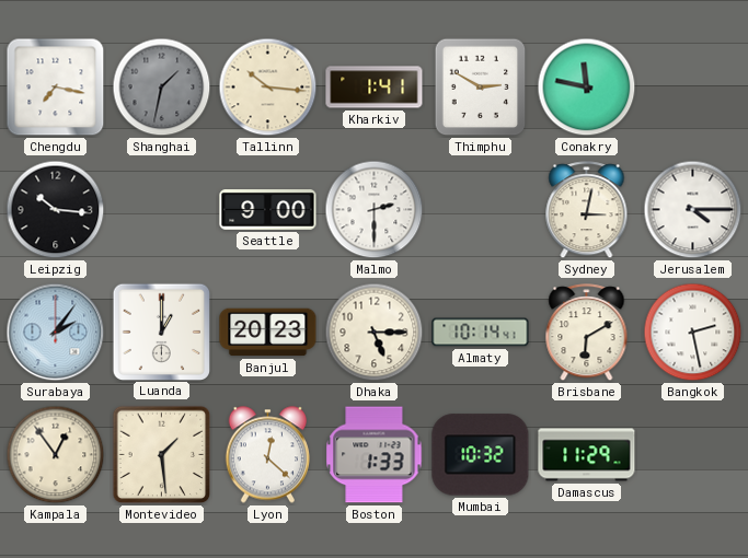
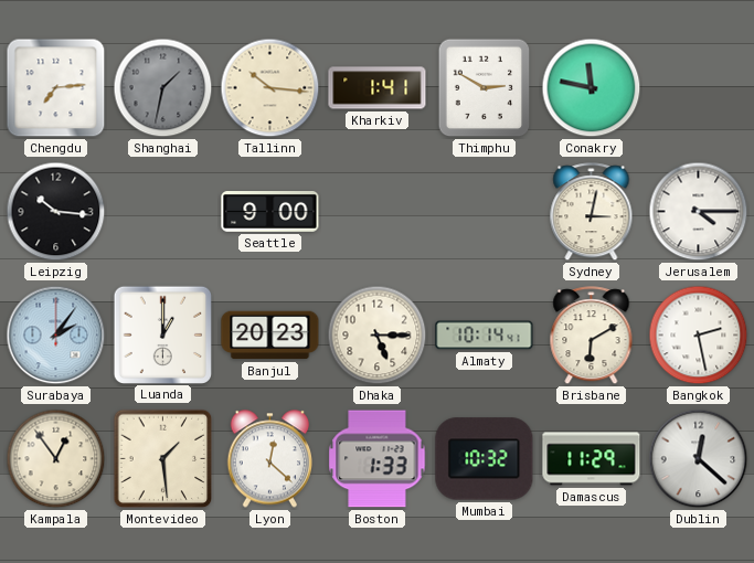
Chengdu: 7:17 -> 7:14 (56, 88)
Malmo: 2:30 -> none (375, 210)
Dublin: none -> 12:22 (699, 459)
